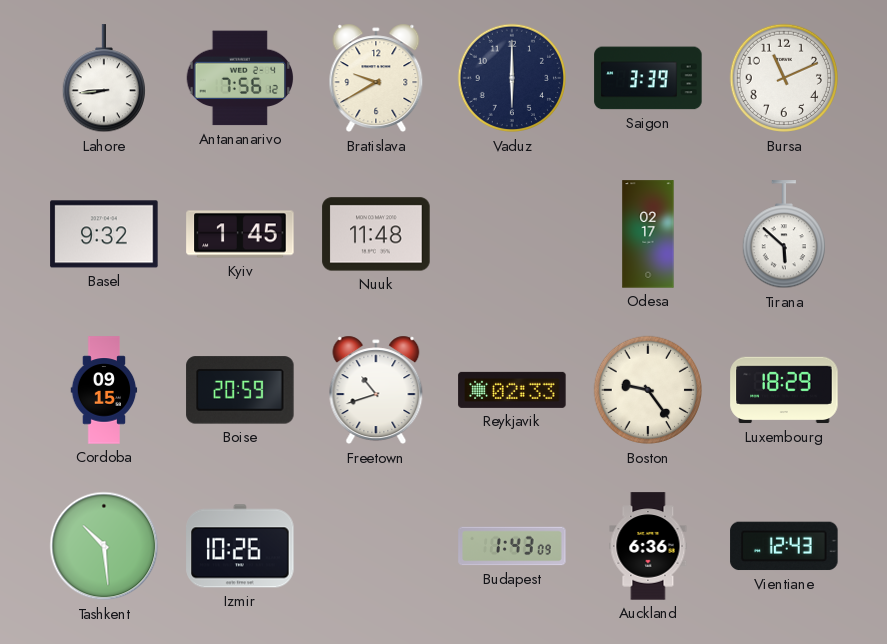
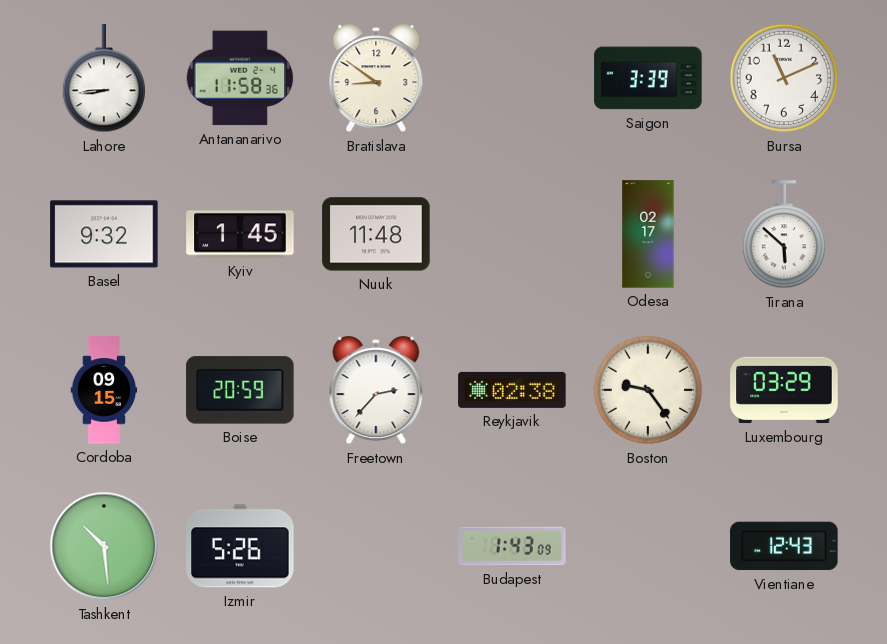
Antananarivo: 7:56 -> 11:58 (239, 78)
Bratislava: 9:40 -> 8:51 (376, 78)
Vaduz: 6:00 -> none (511, 78)
Freetown: 10:42 -> 2:37 (376, 390)
Reykjavik: 02:33 -> 02:38 (512, 390)
Luxembourg: 18:29 -> 03:29 (784, 390)
Izmir: 10:26 -> 5:26 (240, 546)
Auckland: 6:36 -> none (648, 546)
